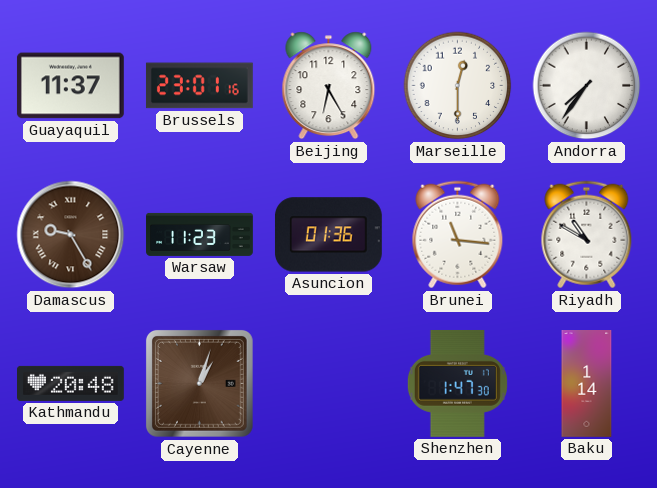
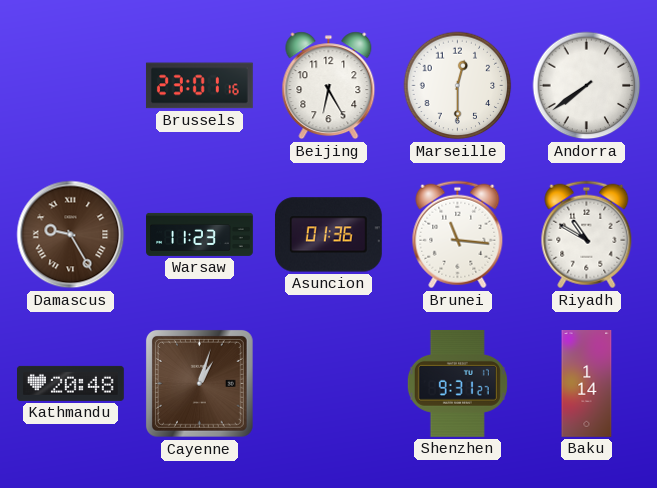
Guayaquil: 11:37 -> none (70, 86)
Andorra: 7:36 -> 7:39 (587, 86)
Shenzhen: 1:47 -> 9:31 (457, 383)
